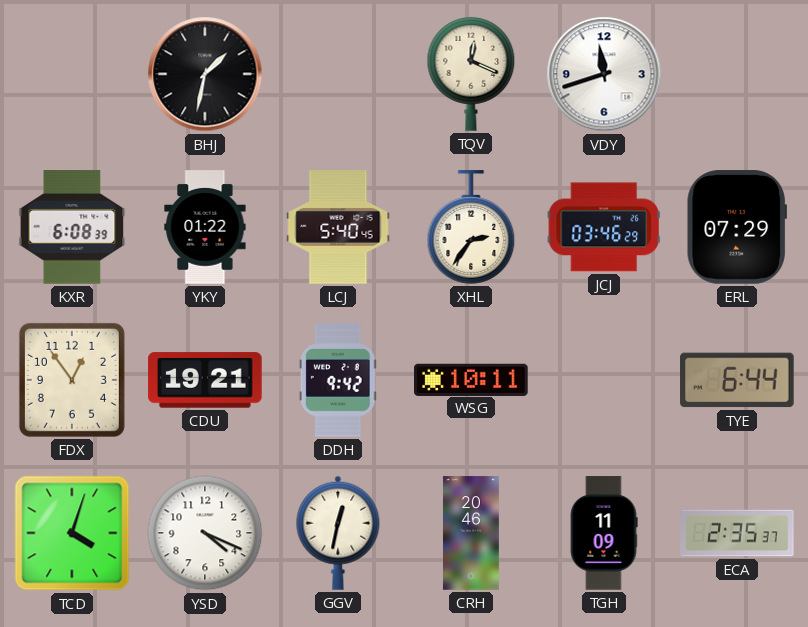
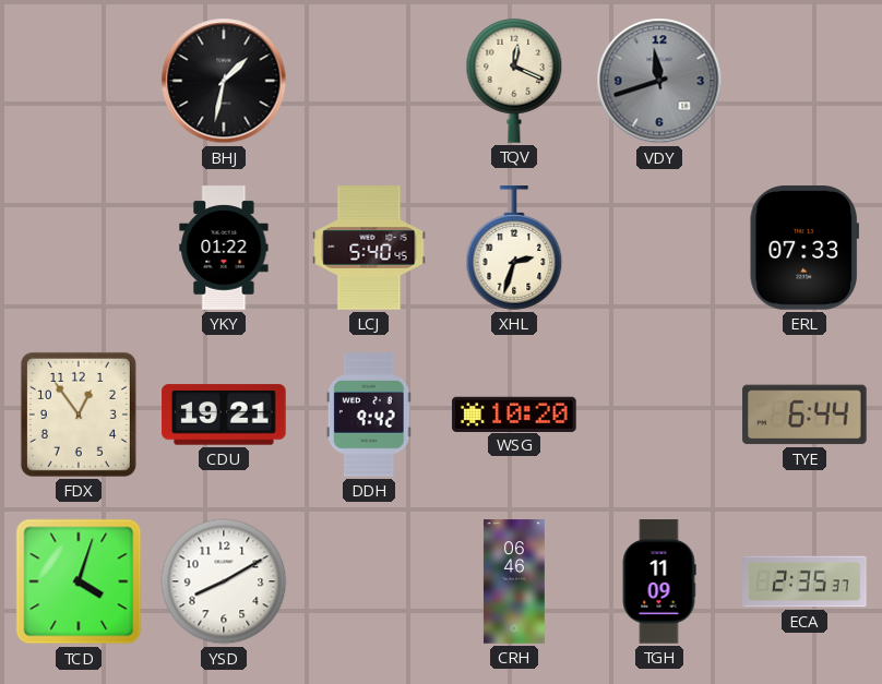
VDY dial: white -> grey (659, 81)
KXR: 6:08 -> none (72, 227)
XHL: 2:36 -> 2:33 (514, 248)
JCJ: 03:46 -> none (604, 227)
ERL: 07:29 -> 07:33 (804, 248)
WSG: 10:11 -> 10:20 (514, 413)
YSD: 4:19 -> 8:10 (224, 581)
GGV: 12:32 -> none (338, 533)
CRH: 20:46 -> 06:46 (514, 581)
